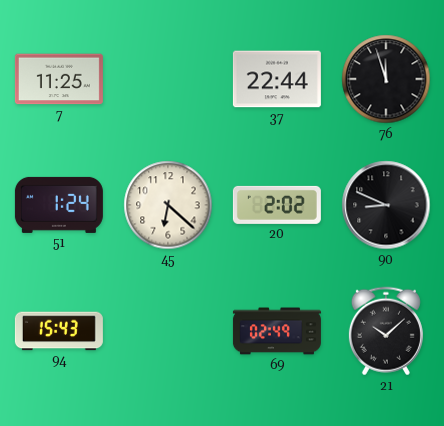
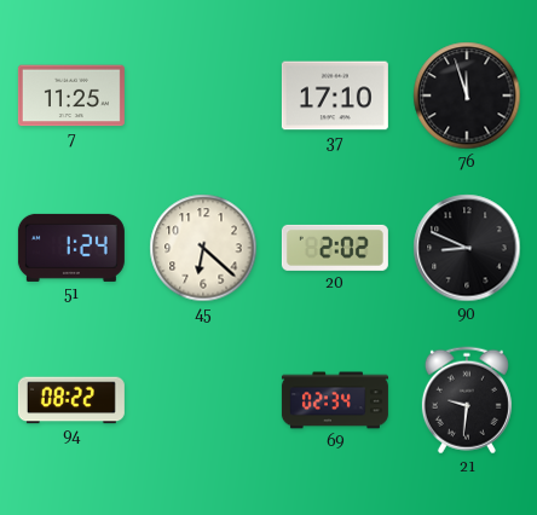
37: 22:44 -> 17:10 (335, 96)
94: 15:43 -> 08:22 (71, 400)
69: 02:49 -> 02:34 (335, 400)
21: 10:08 -> 9:31 (467, 400)
